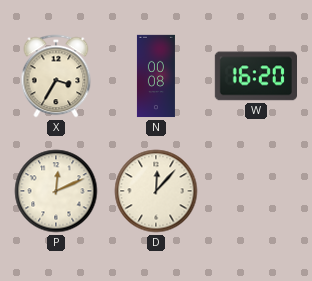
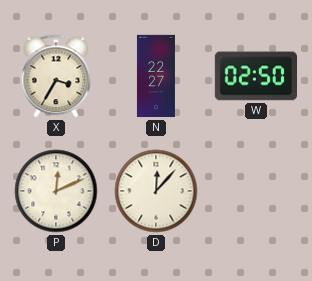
N: 00:08 -> 22:27 (156, 76)
W: 16:20 -> 02:50 (255, 76)
